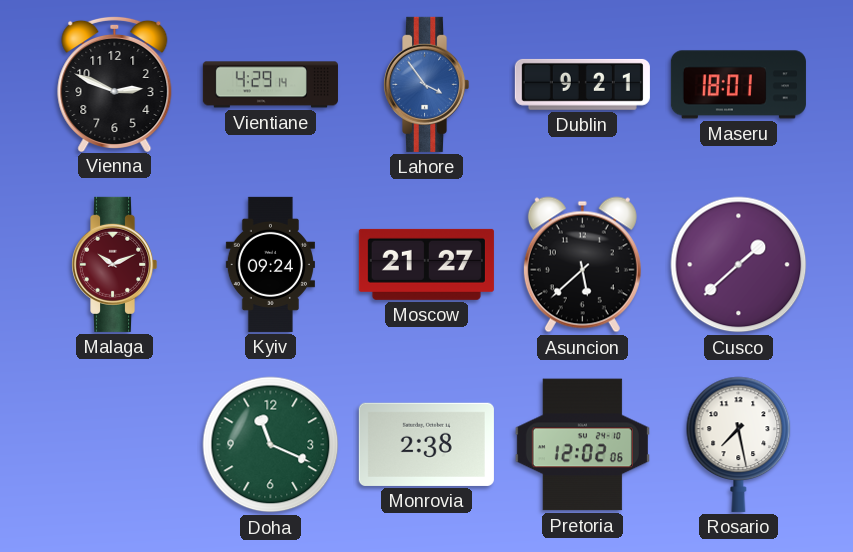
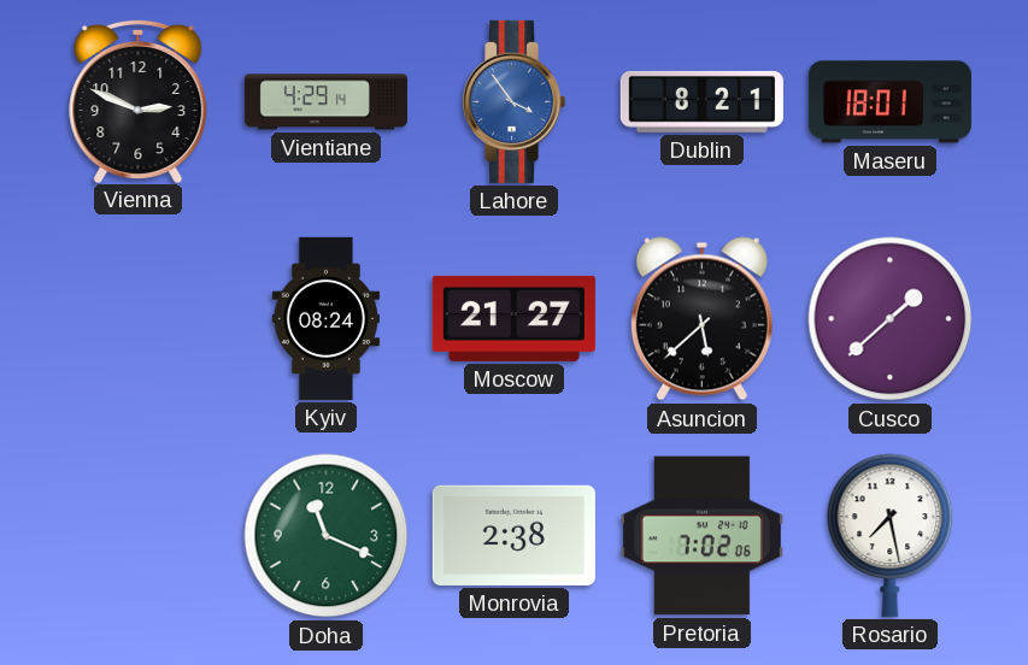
Dublin: 9:21 -> 8:21 (701, 101)
Malaga: 10:11 -> none (115, 264)
Kyiv: 09:24 -> 08:24 (325, 318)
Pretoria: 12:02 -> 7:02 (701, 536)
